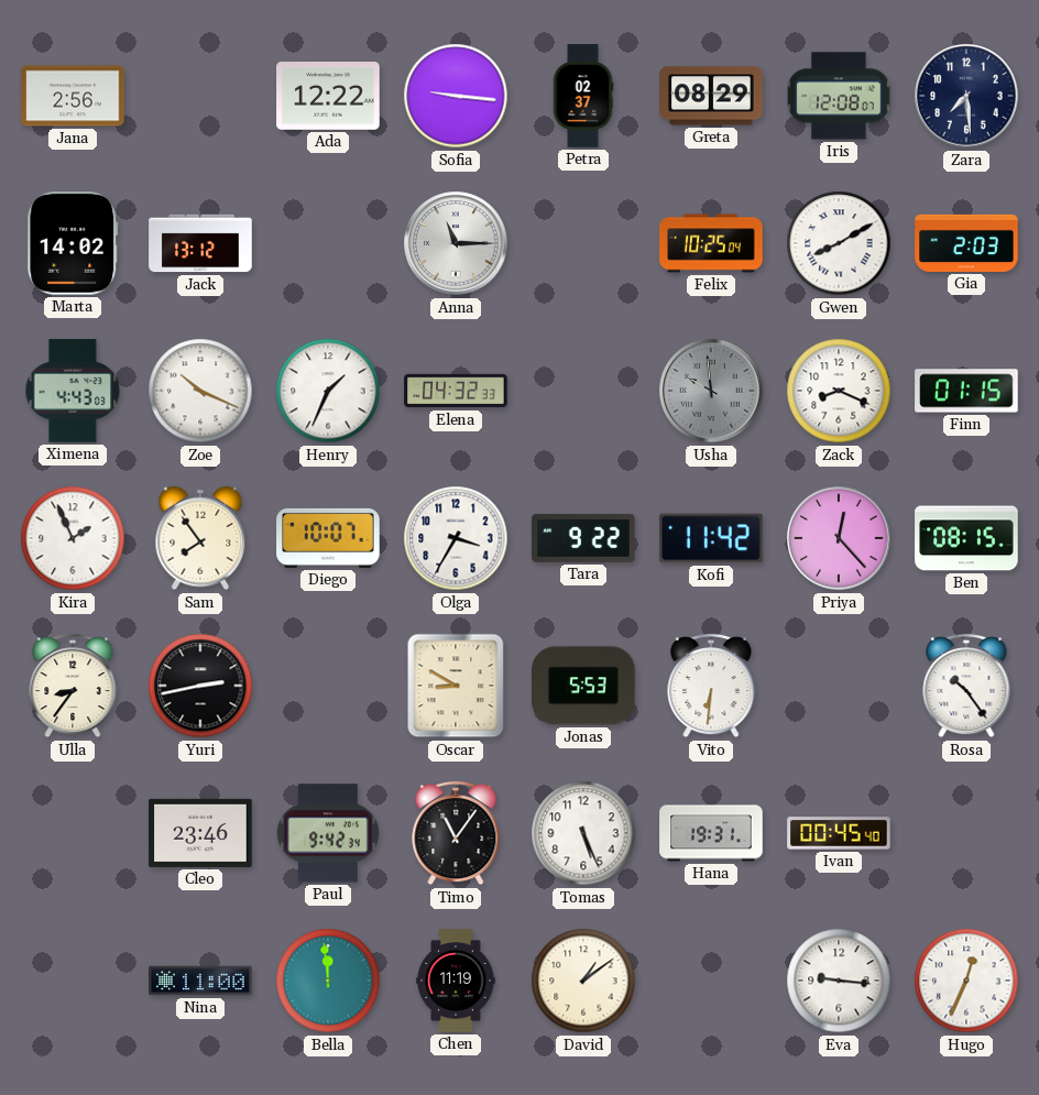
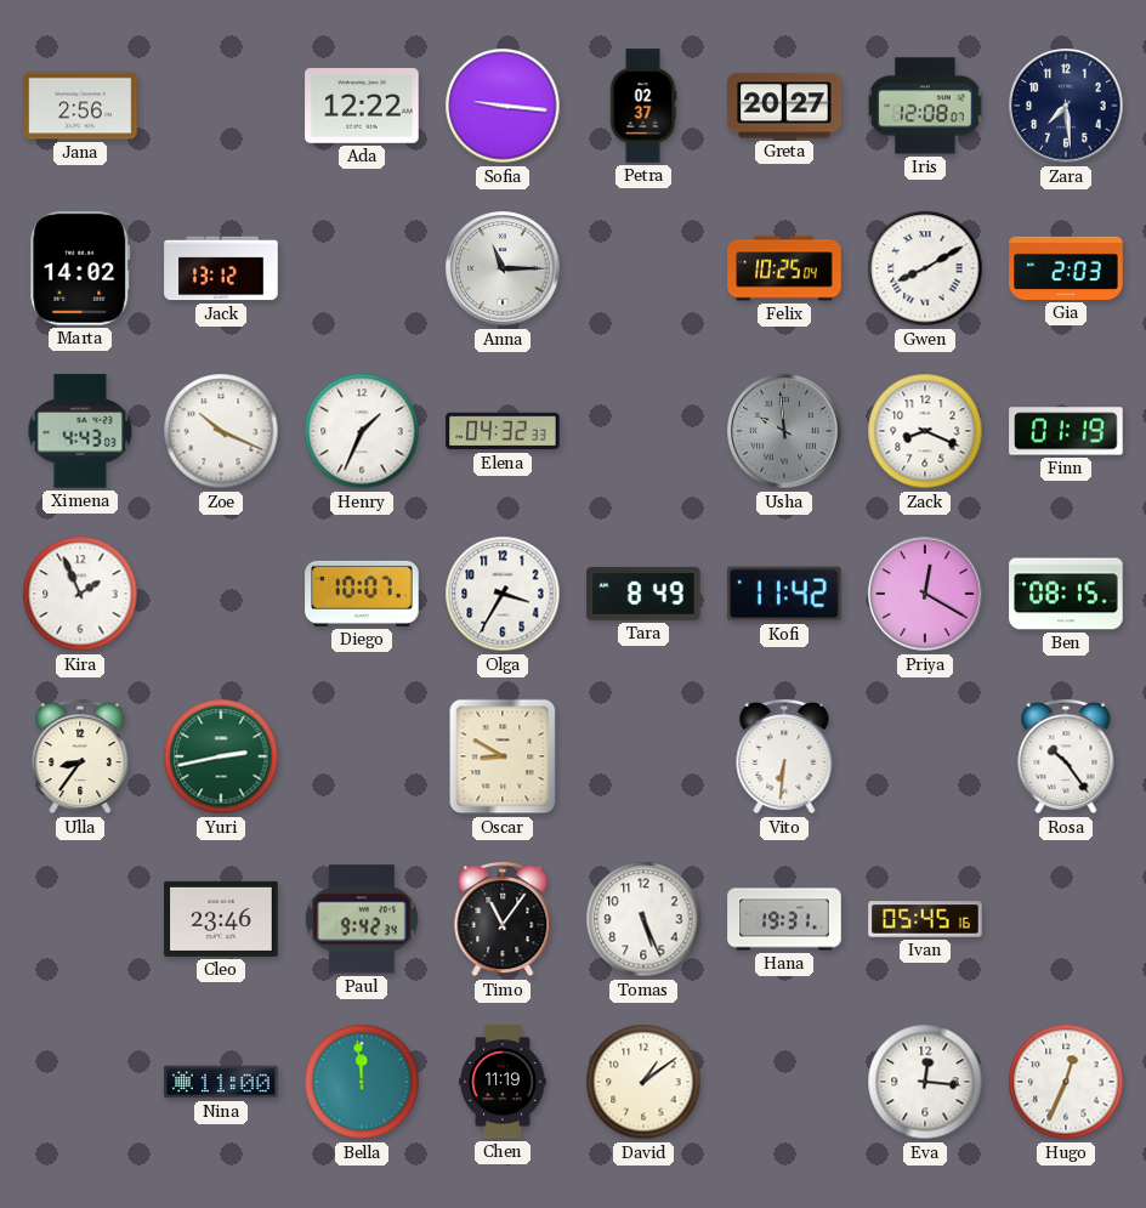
Greta: 08:29 -> 20:27 (784, 106)
Finn: 01:15 -> 01:19 (1066, 431)
Sam: 7:54 -> none (200, 538)
Tara: 9:22 -> 8:49 (643, 594)
Priya: 12:23 -> 12:20 (925, 594)
Yuri dial: black -> green (221, 756)
Jonas: 5:53 -> none (583, 686)
Ivan: 00:45 -> 05:45 (925, 919)
Eva: 9:16 -> 12:16 (925, 1082)
